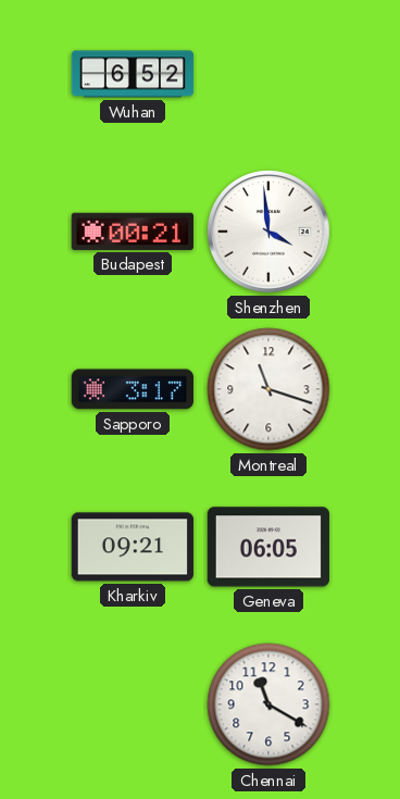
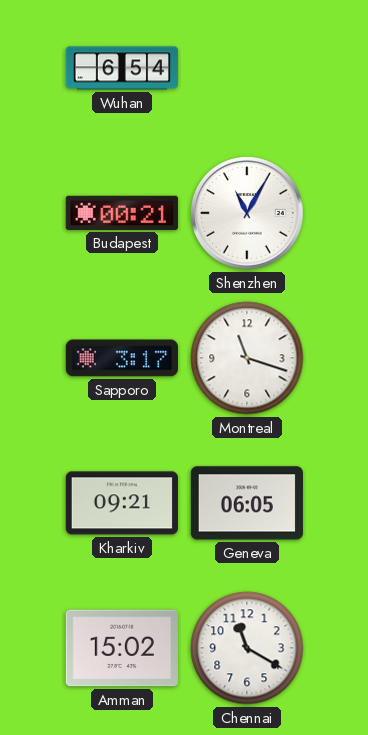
Wuhan: 6:52 -> 6:54 (122, 68)
Shenzhen: 3:59 -> 11:05 (248, 214)
Amman: none -> 15:02 (122, 648)
